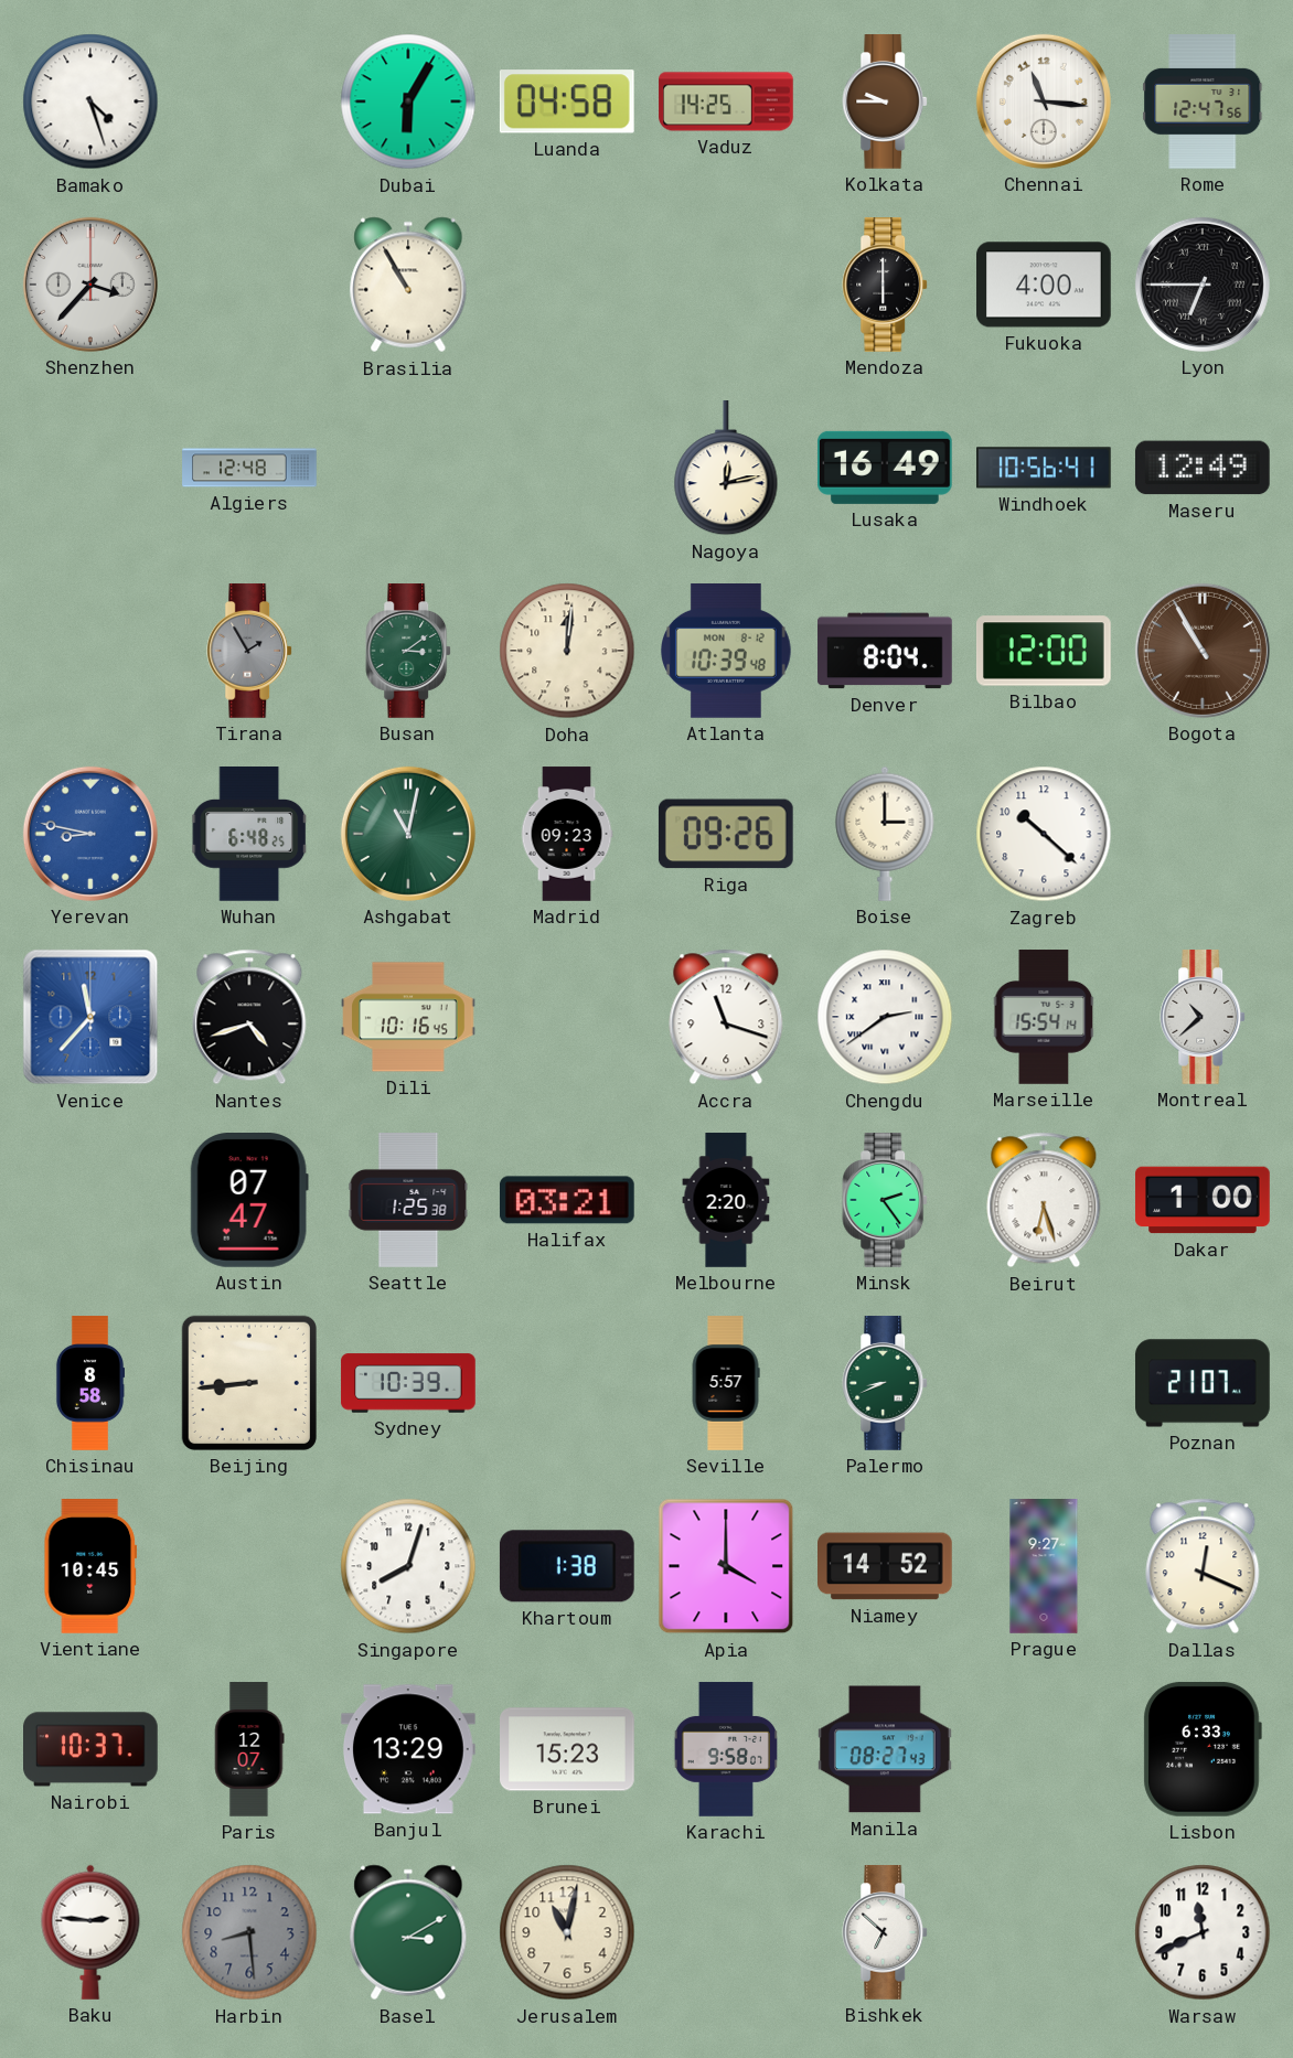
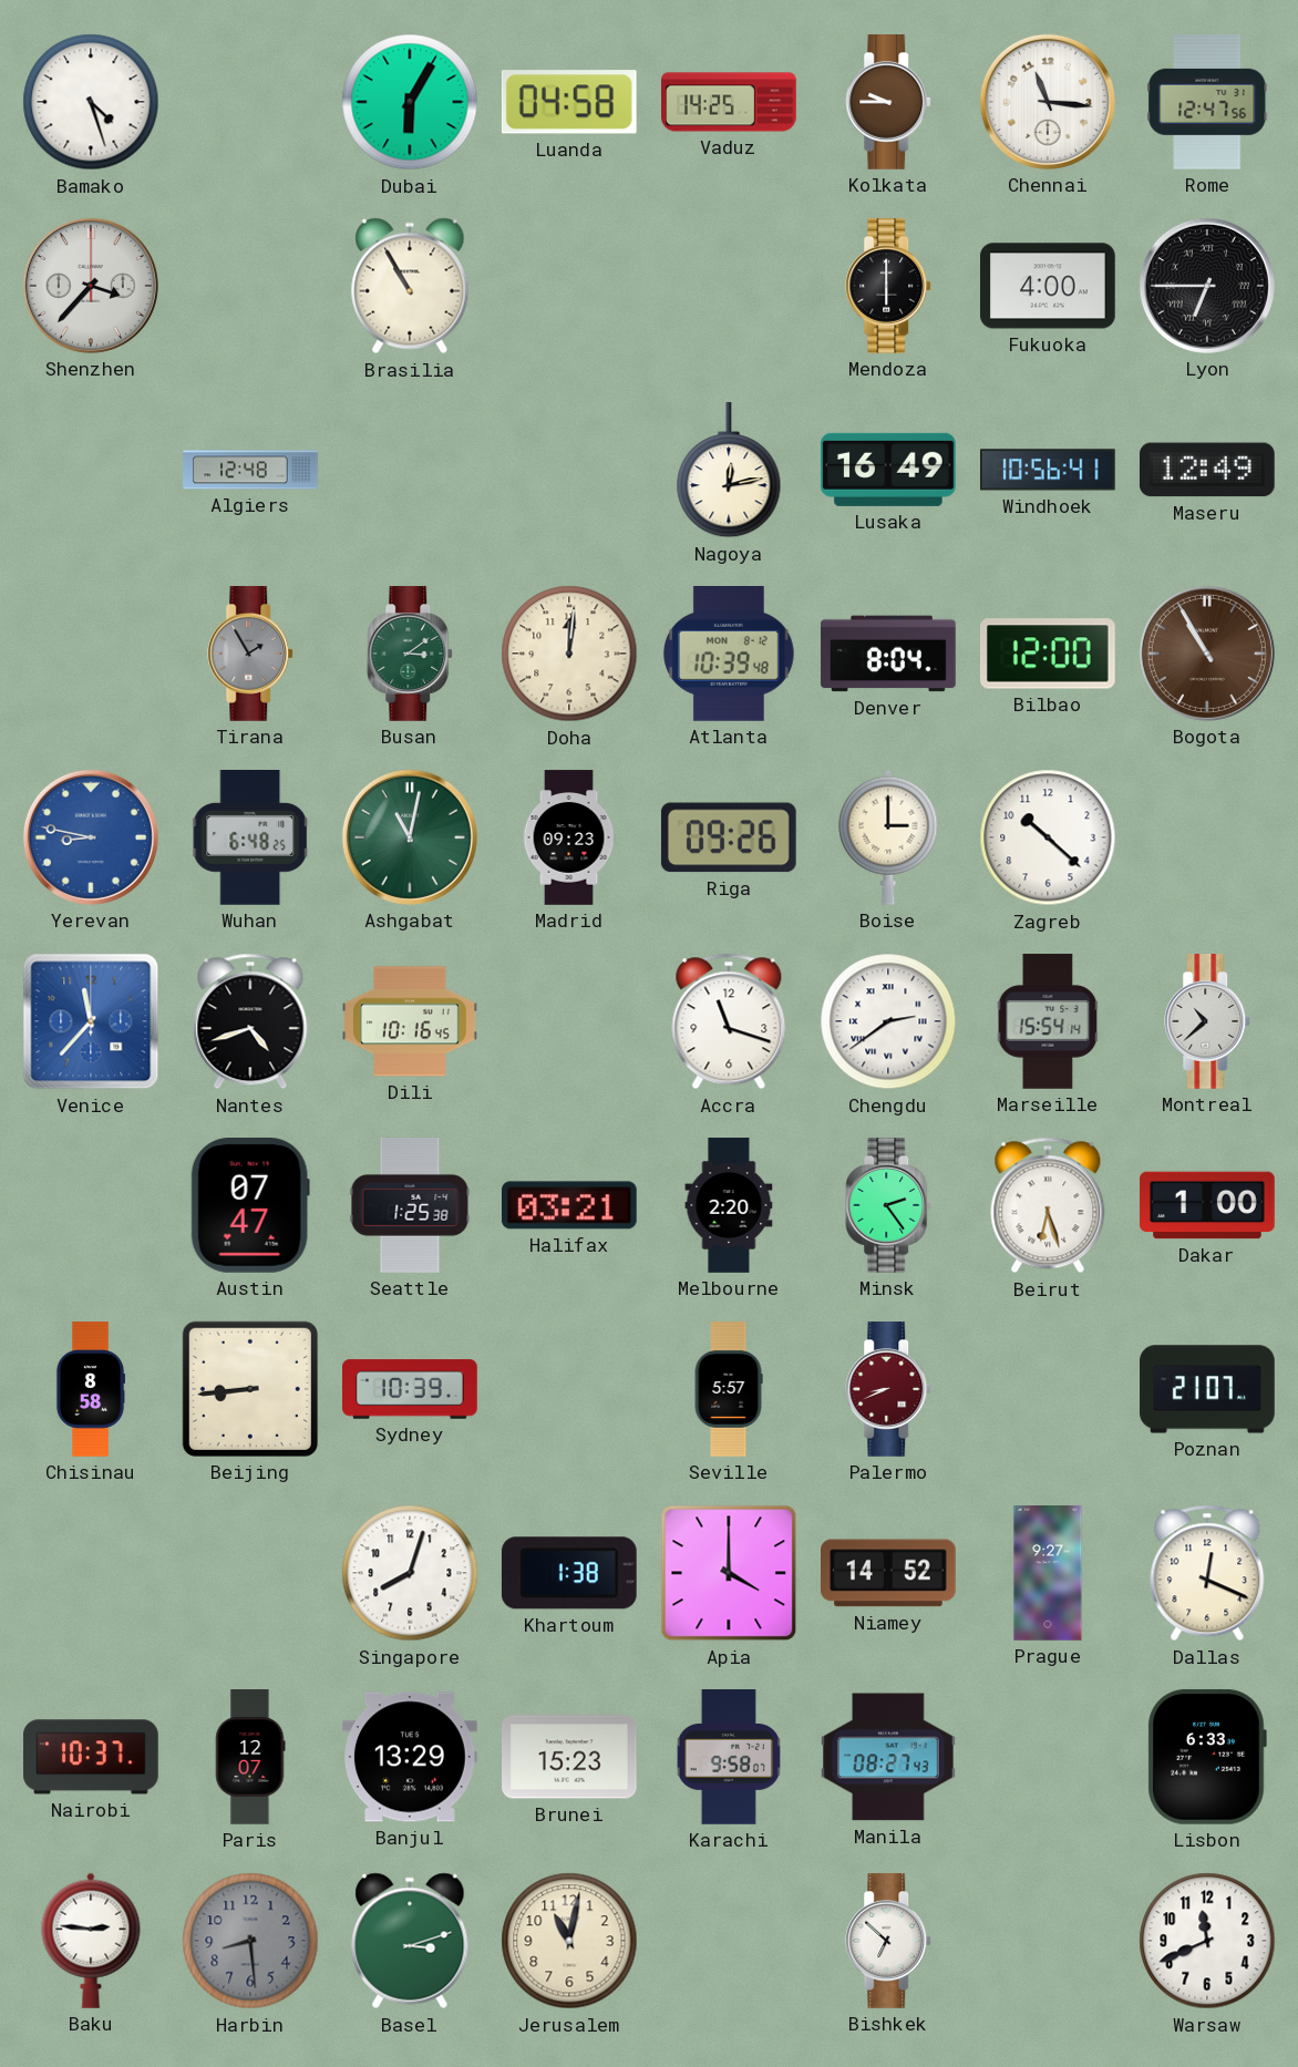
Palermo dial: green -> burgundy (889, 1389)
Vientiane: 10:45 -> none (90, 1567)
Basel: 3:10 -> 3:12 (410, 1941)
